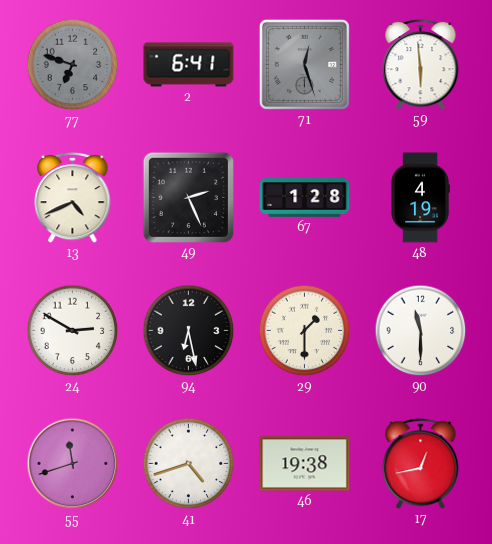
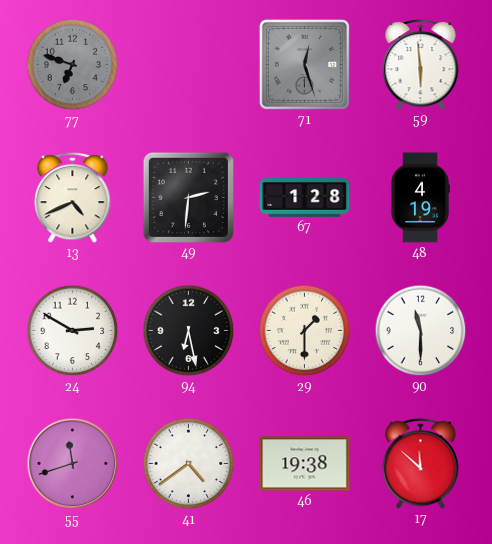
2: 6:41 -> none (189, 65)
49: 2:26 -> 2:31 (188, 197)
41: 4:42 -> 4:39 (189, 464)
17: 12:43 -> 11:52 (421, 463)
